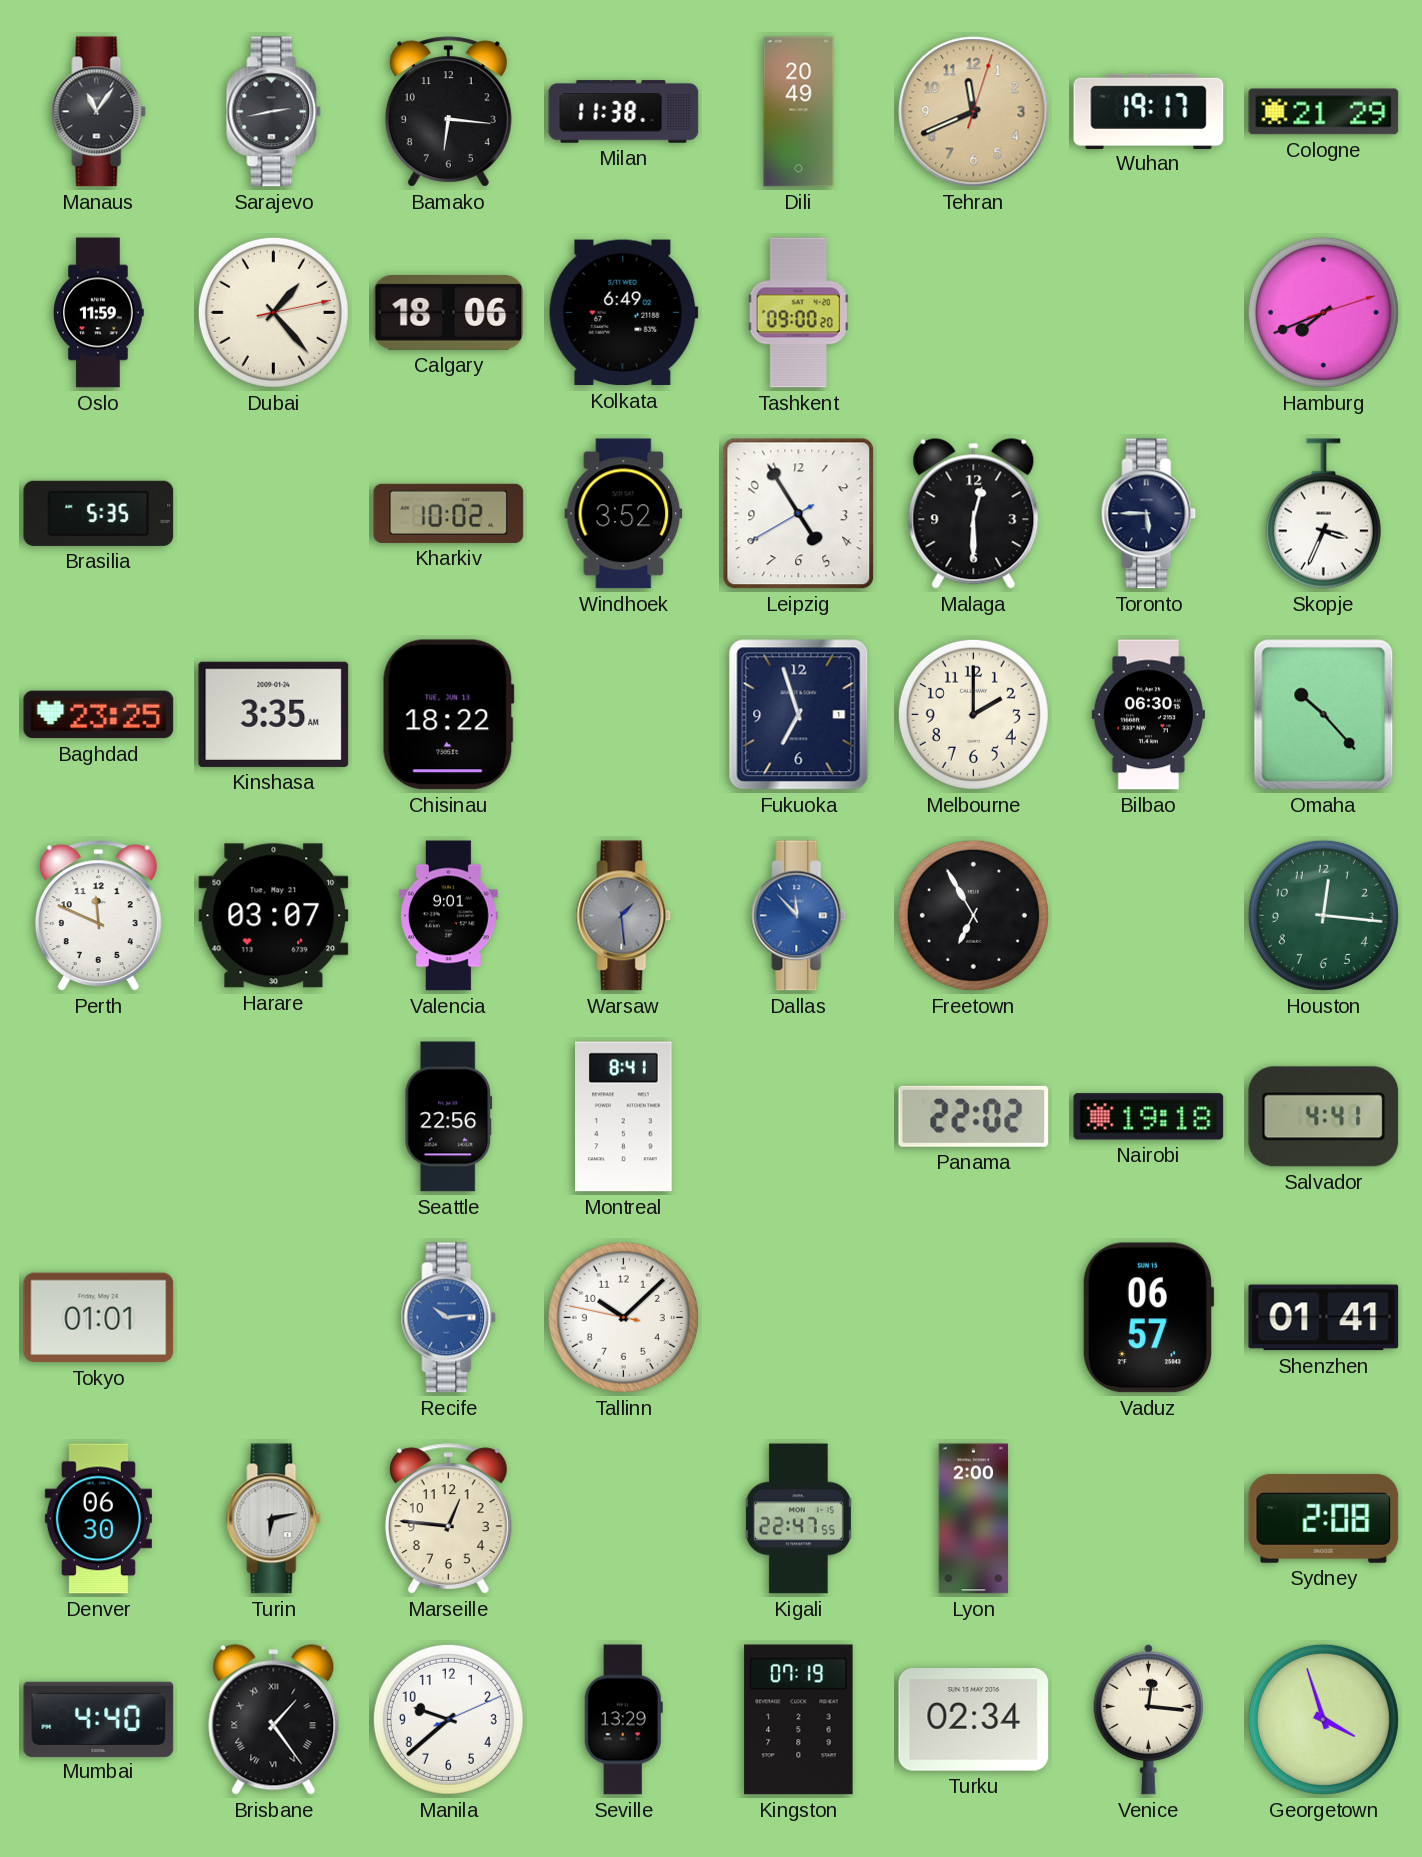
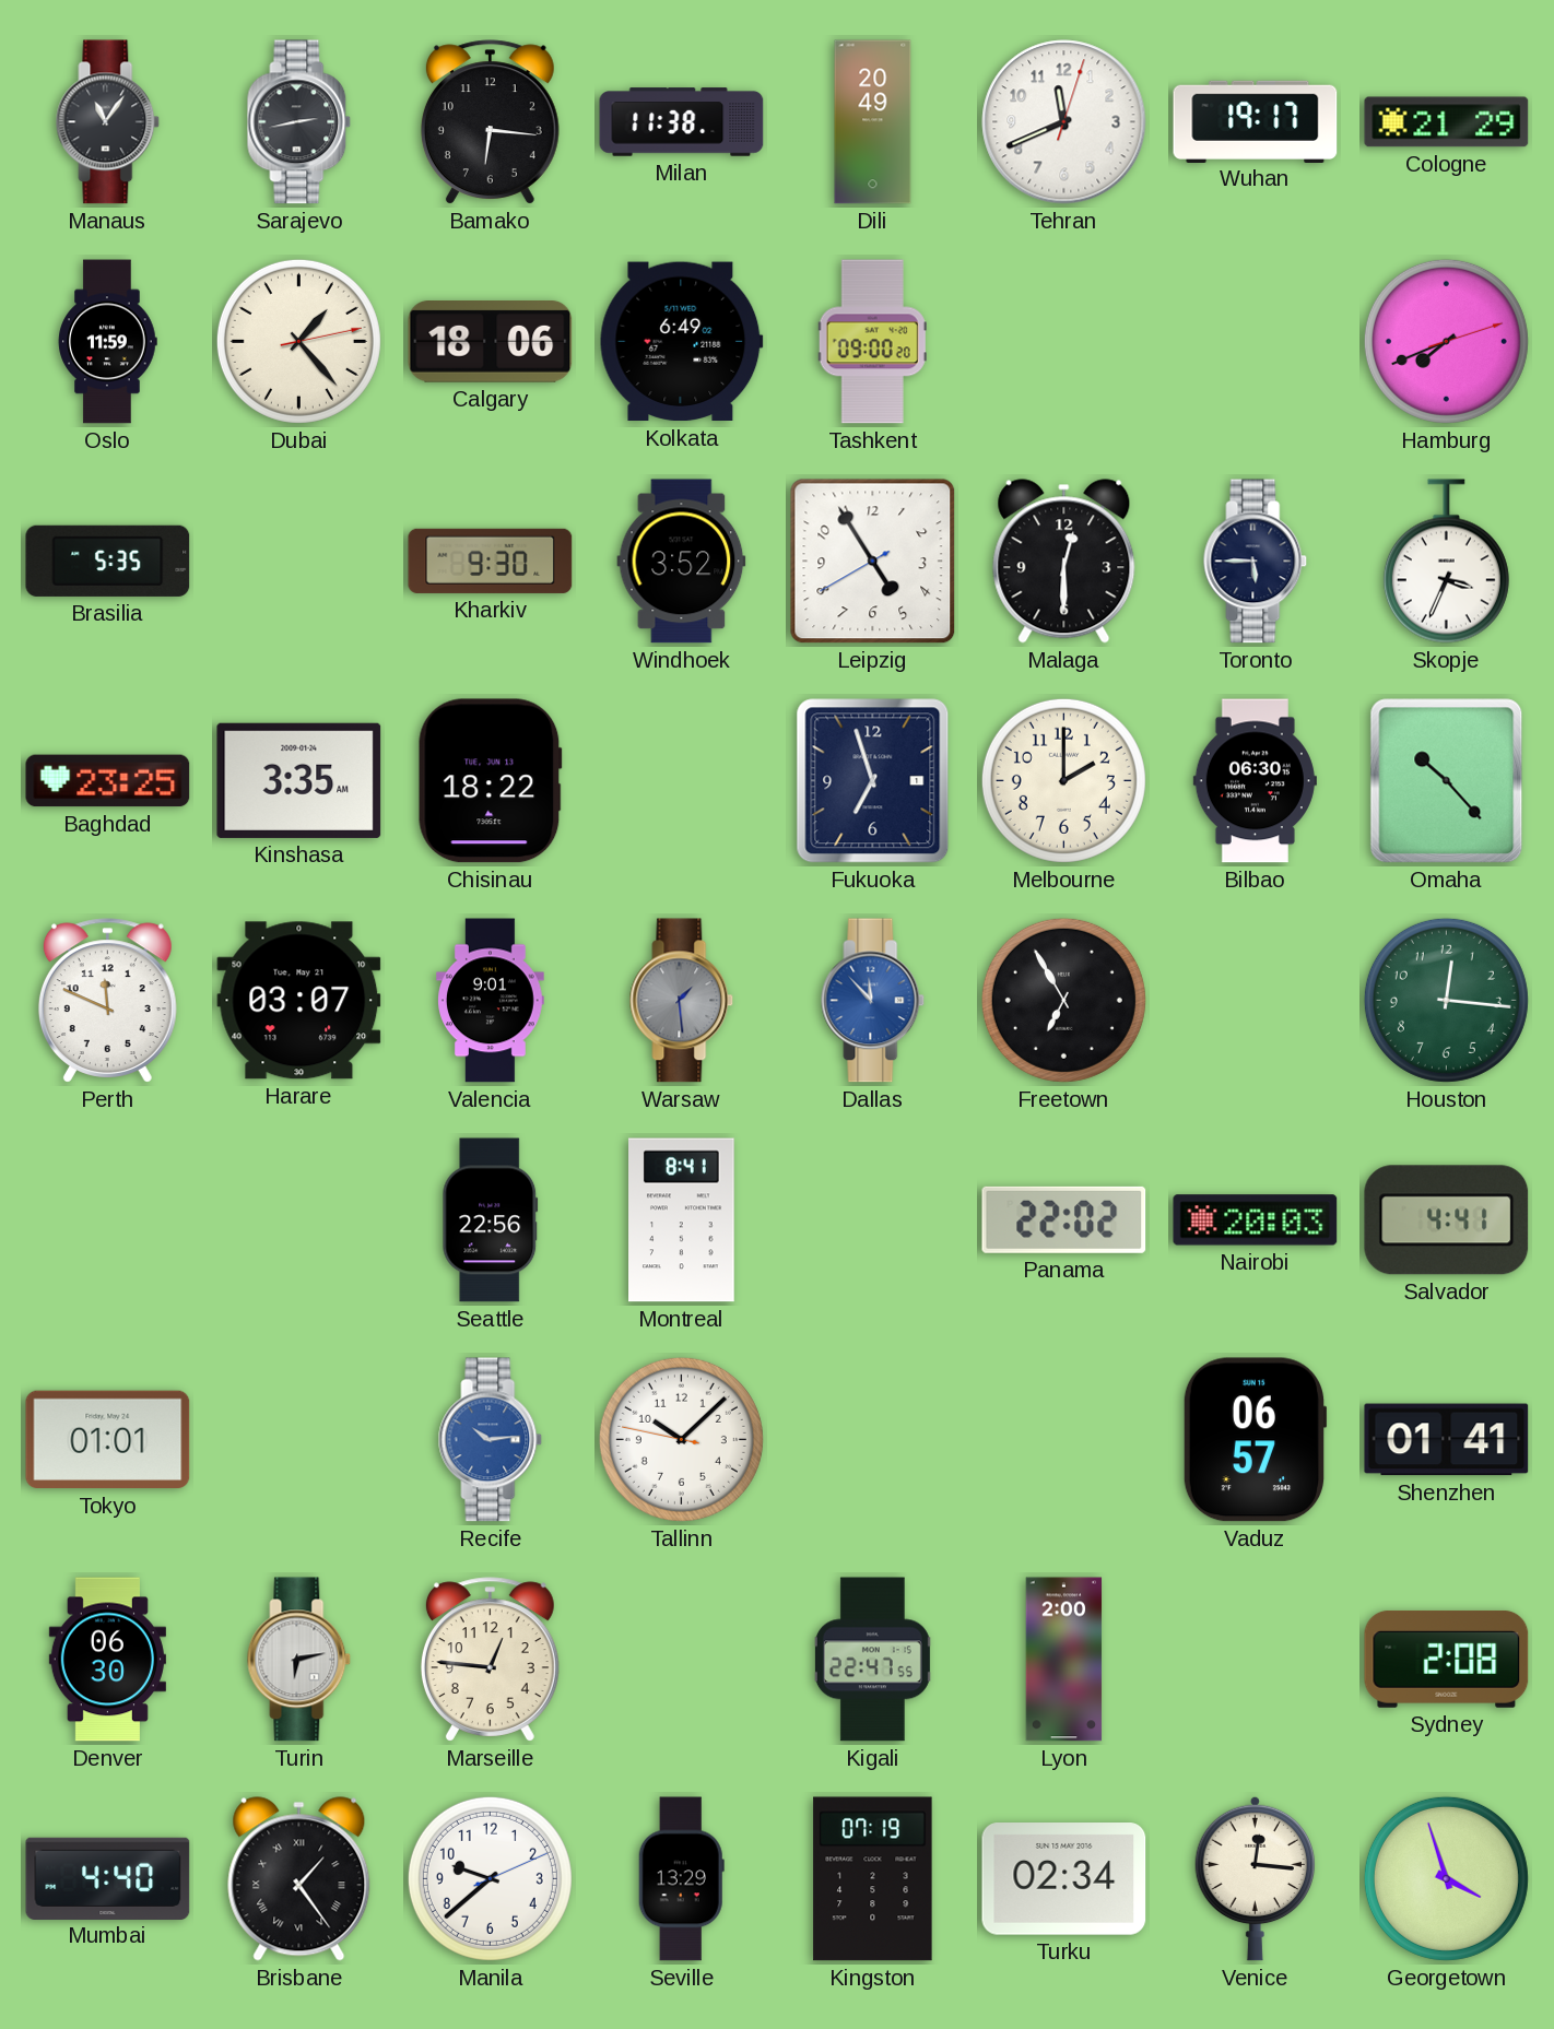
Tehran dial: champagne -> white (1064, 122)
Kharkiv: 10:02 -> 9:30 (491, 561)
Nairobi: 19:18 -> 20:03 (1256, 1220)
